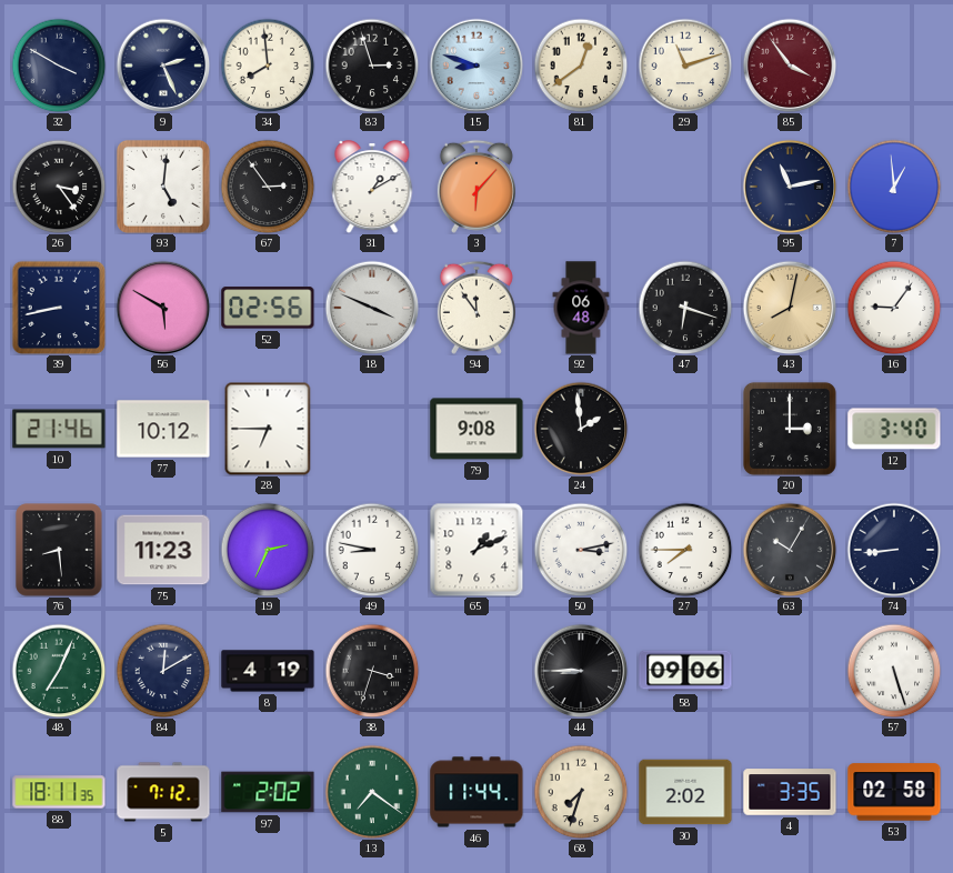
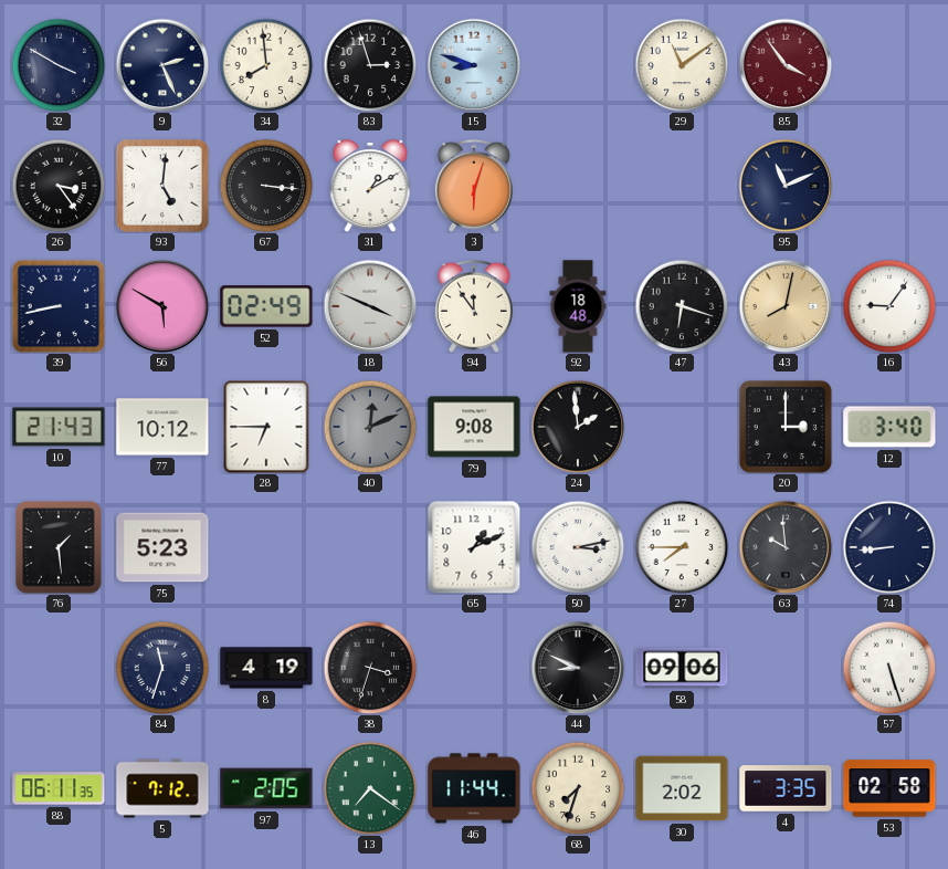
81: 12:39 -> none (581, 66)
29: 11:12 -> 11:09 (682, 65)
67: 2:54 -> 3:16 (266, 186)
3: 6:07 -> 6:03 (474, 186)
95: 11:13 -> 11:11 (786, 186)
7: 12:59 -> none (894, 187)
52: 02:56 -> 02:49 (266, 306)
92: 06:48 -> 18:48 (578, 306)
10: 21:46 -> 21:43 (59, 427)
40: none -> 12:11 (370, 427)
76: 8:29 -> 1:29 (59, 547)
75: 11:23 -> 5:23 (162, 547)
19: 2:34 -> none (268, 550)
49: 8:47 -> none (372, 550)
63: 10:05 -> 9:59 (786, 547)
48: 7:04 -> none (59, 671)
84: 12:10 -> 11:33 (162, 668)
44: 8:45 -> 8:49 (578, 668)
88: 18:11 -> 06:11 (59, 788)
97: 2:02 -> 2:05 (266, 788)
